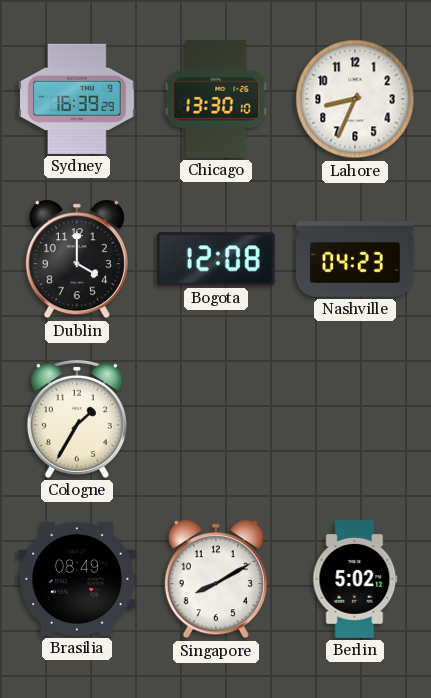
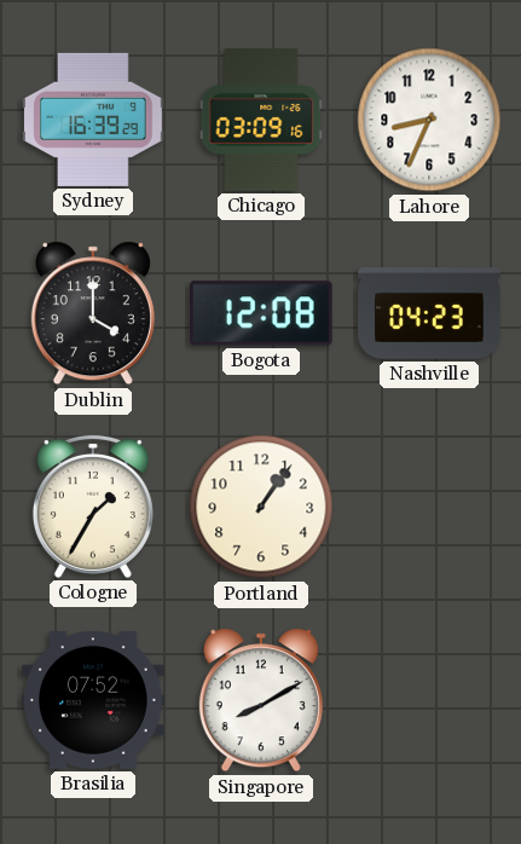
Chicago: 13:30 -> 03:09 (261, 121)
Portland: none -> 1:06 (261, 507)
Brasilia: 08:49 -> 07:52 (93, 700)
Berlin: 5:02 -> none (355, 579)
